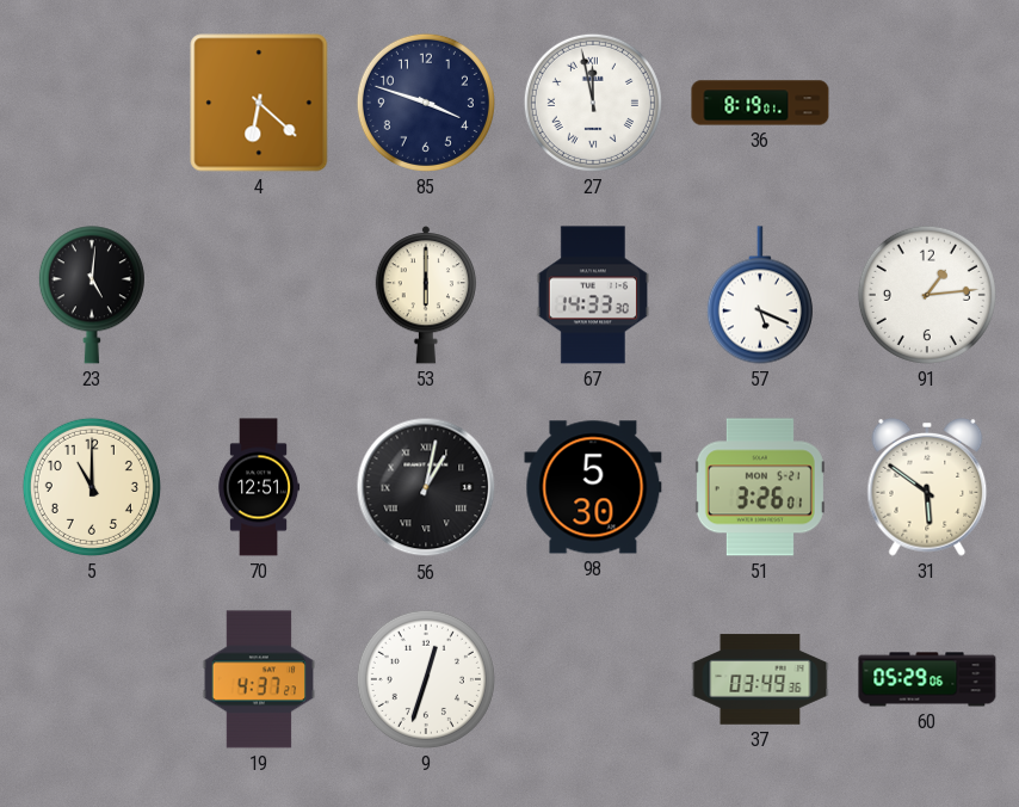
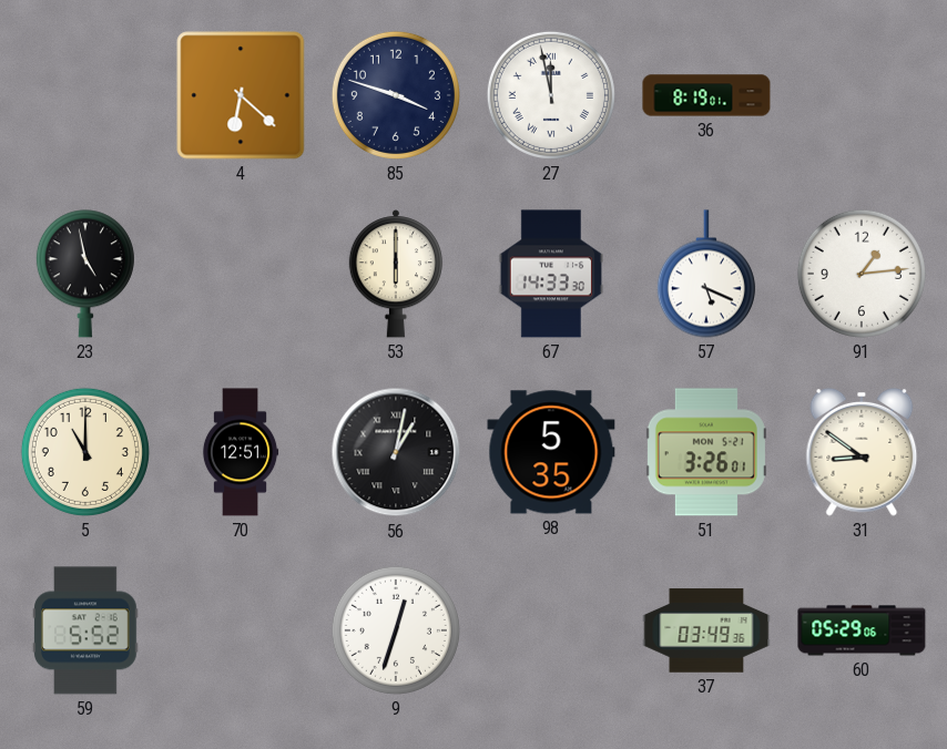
23: 5:01 -> 4:58 (85, 274)
98: 5:30 -> 5:35 (551, 452)
31: 5:51 -> 8:51 (862, 452)
59: none -> 5:52 (85, 630)
19: 4:37 -> none (259, 679)
